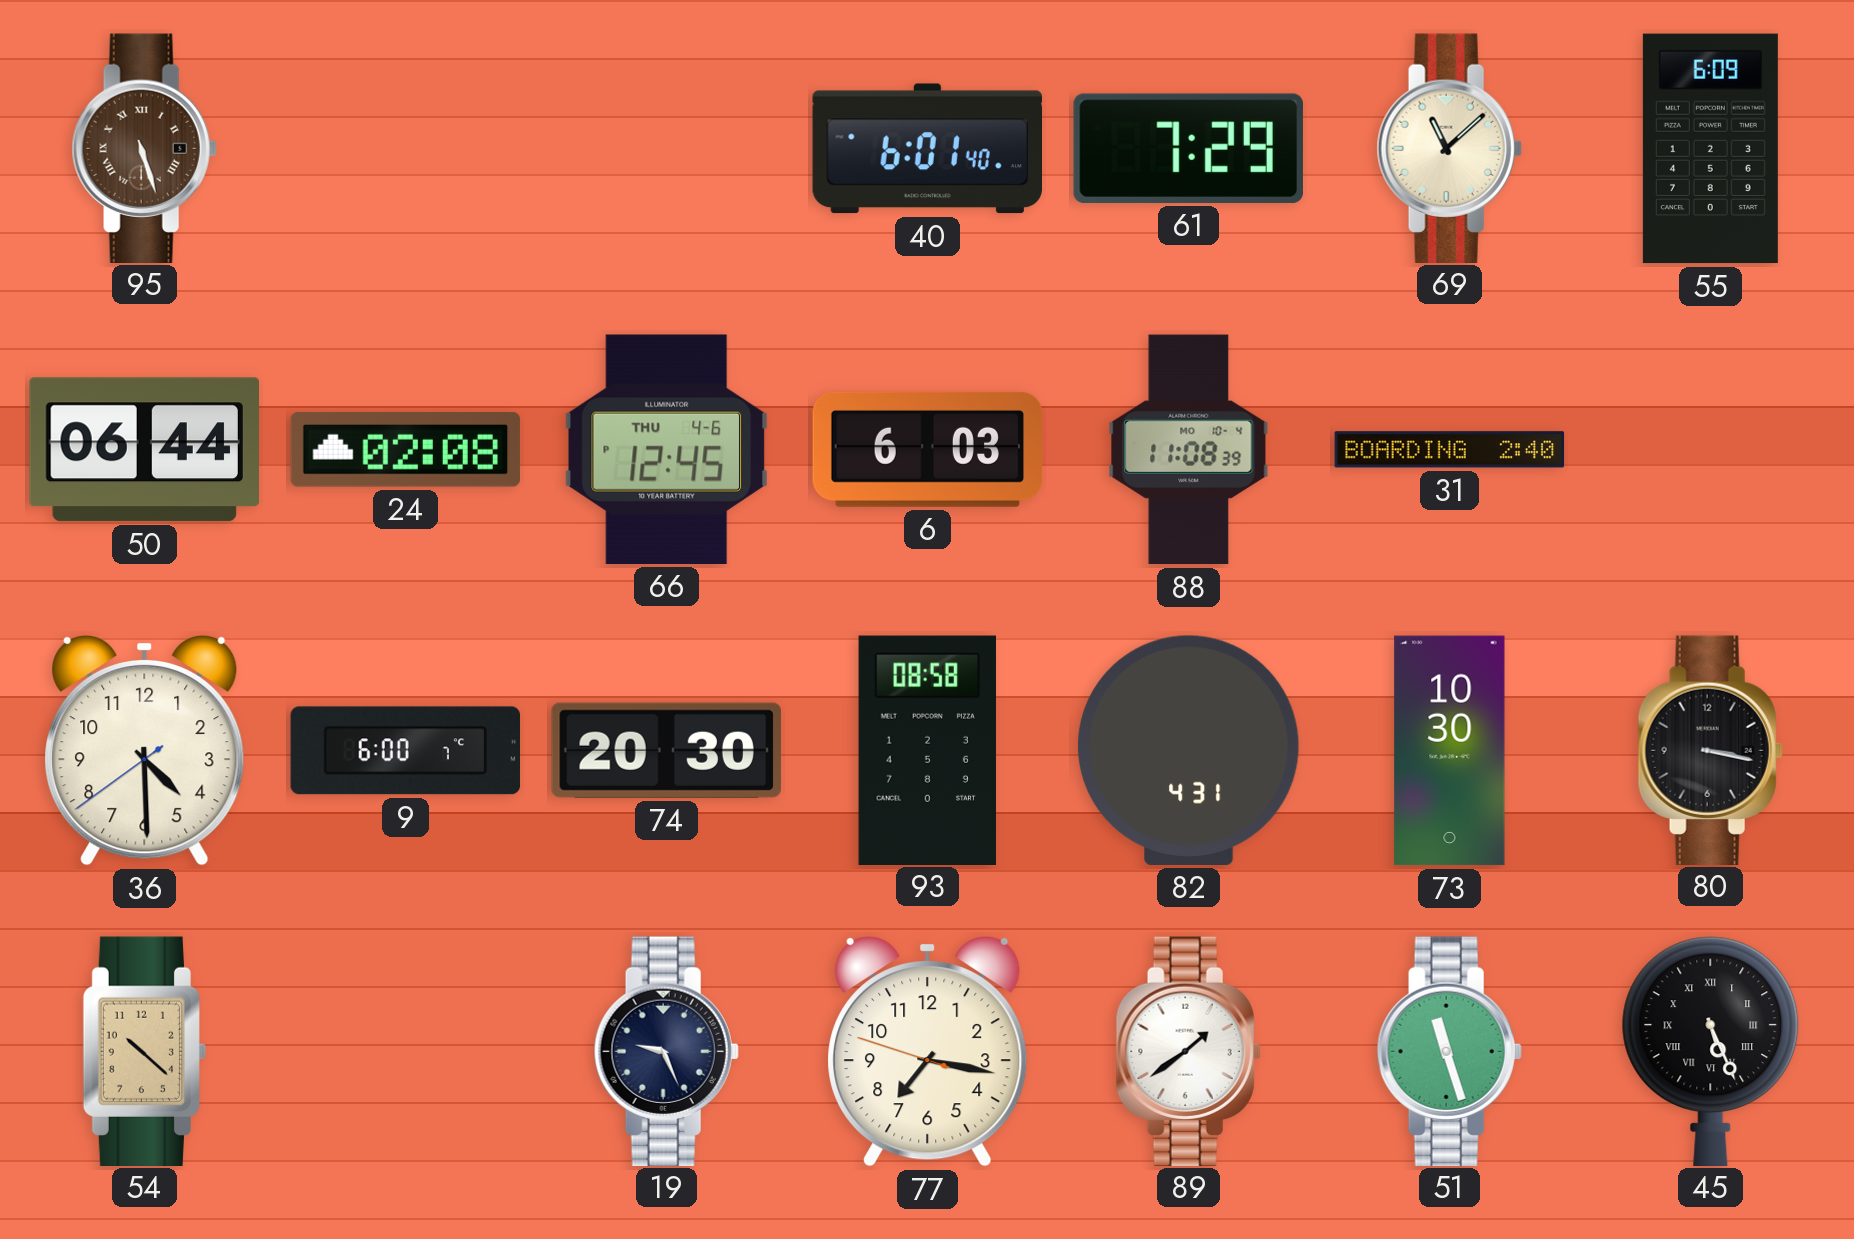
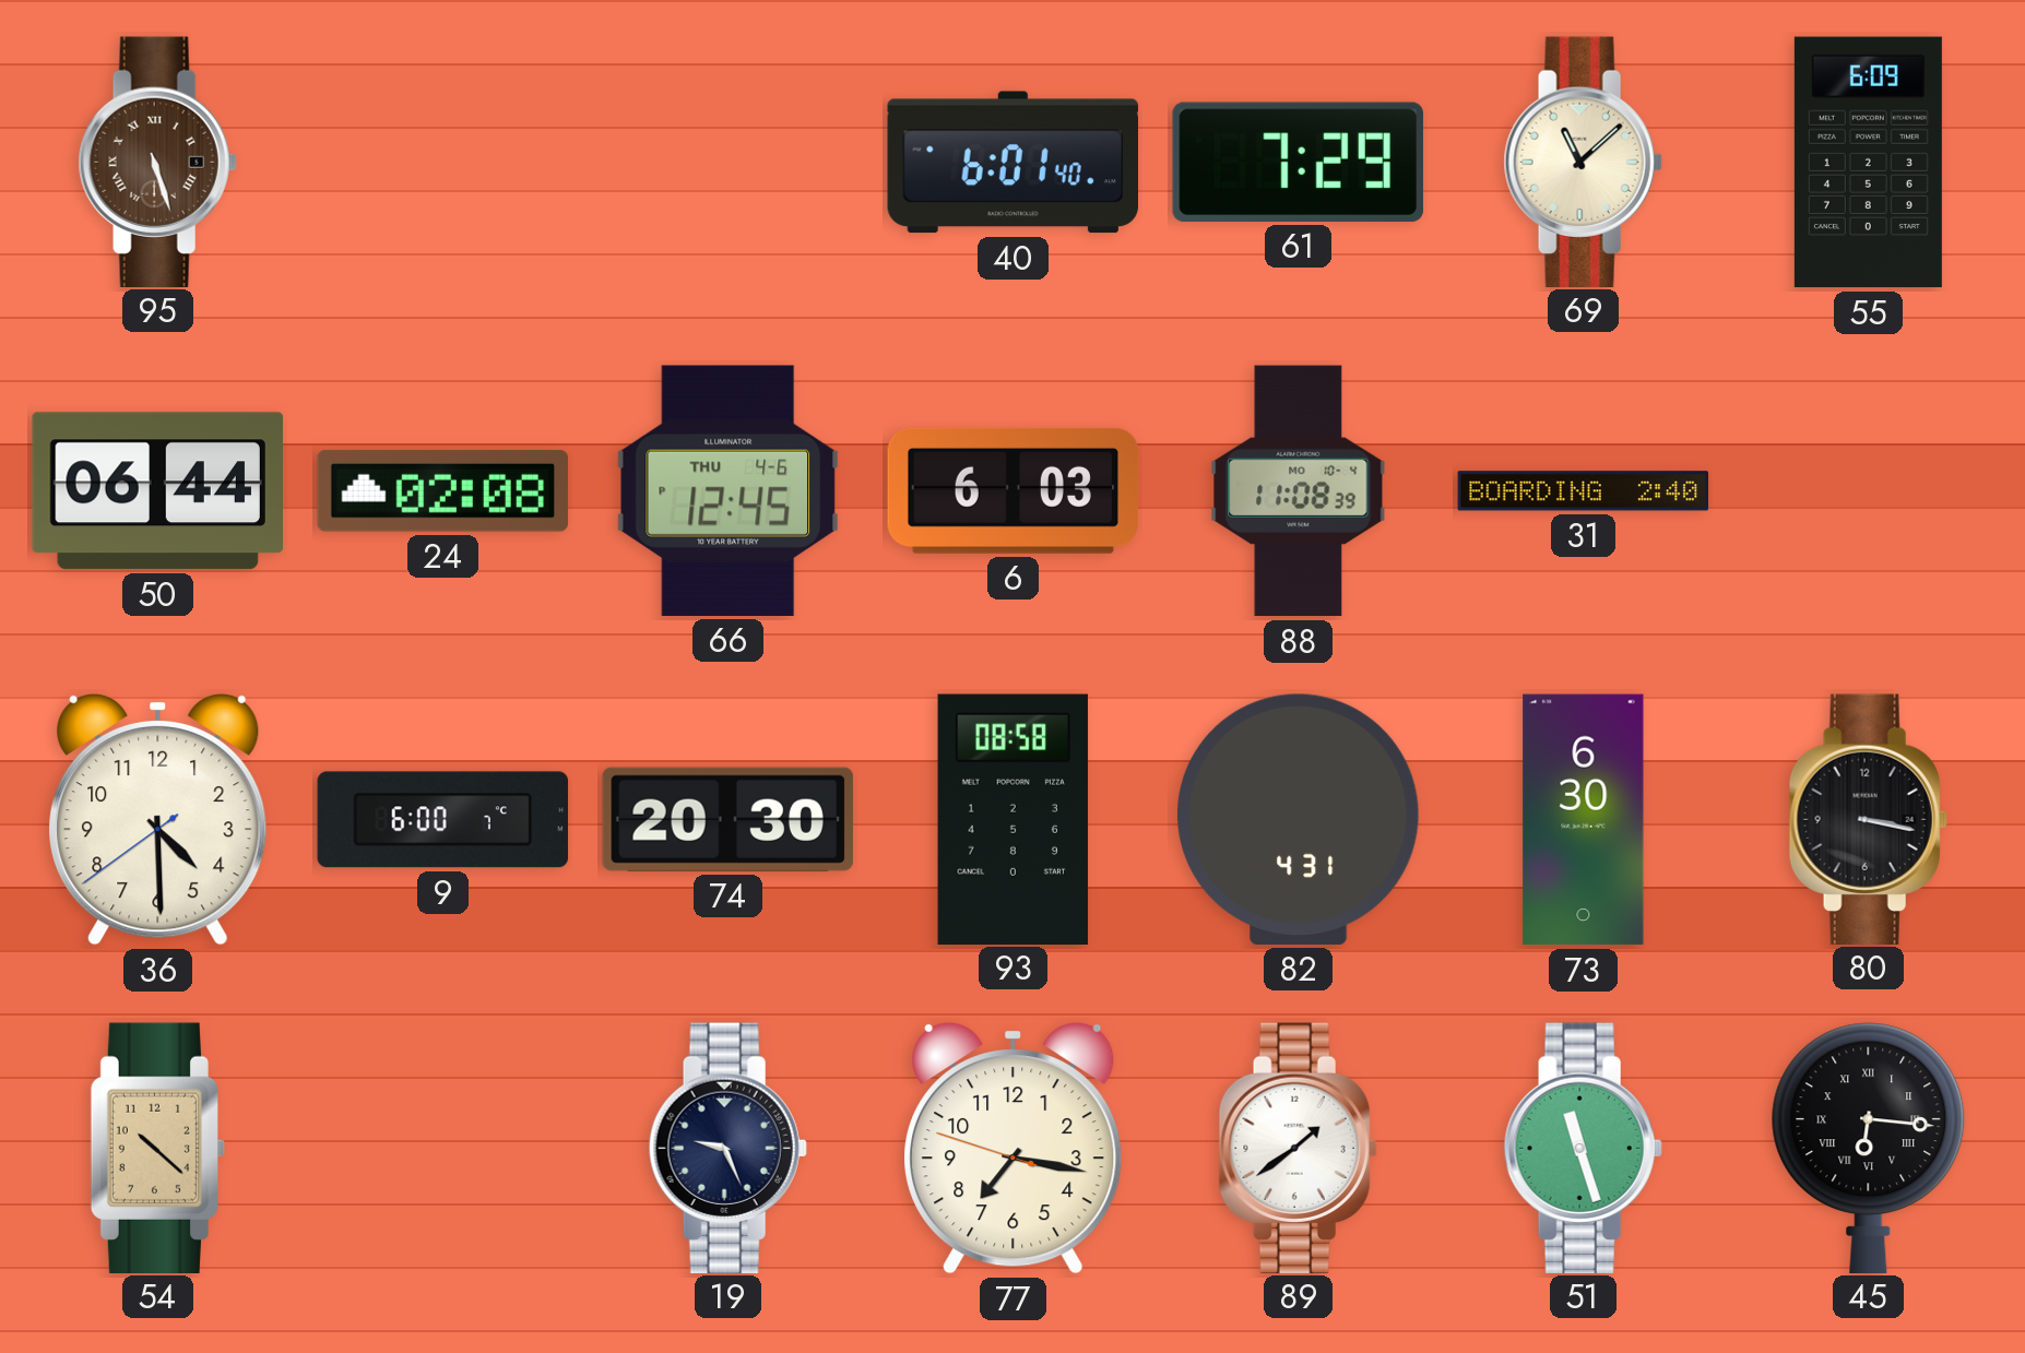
73: 10:30 -> 6:30 (1584, 820)
45: 5:26 -> 6:16 (1869, 1148)
